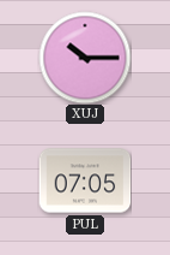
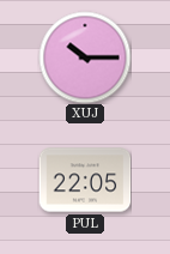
PUL: 07:05 -> 22:05 (85, 180)
